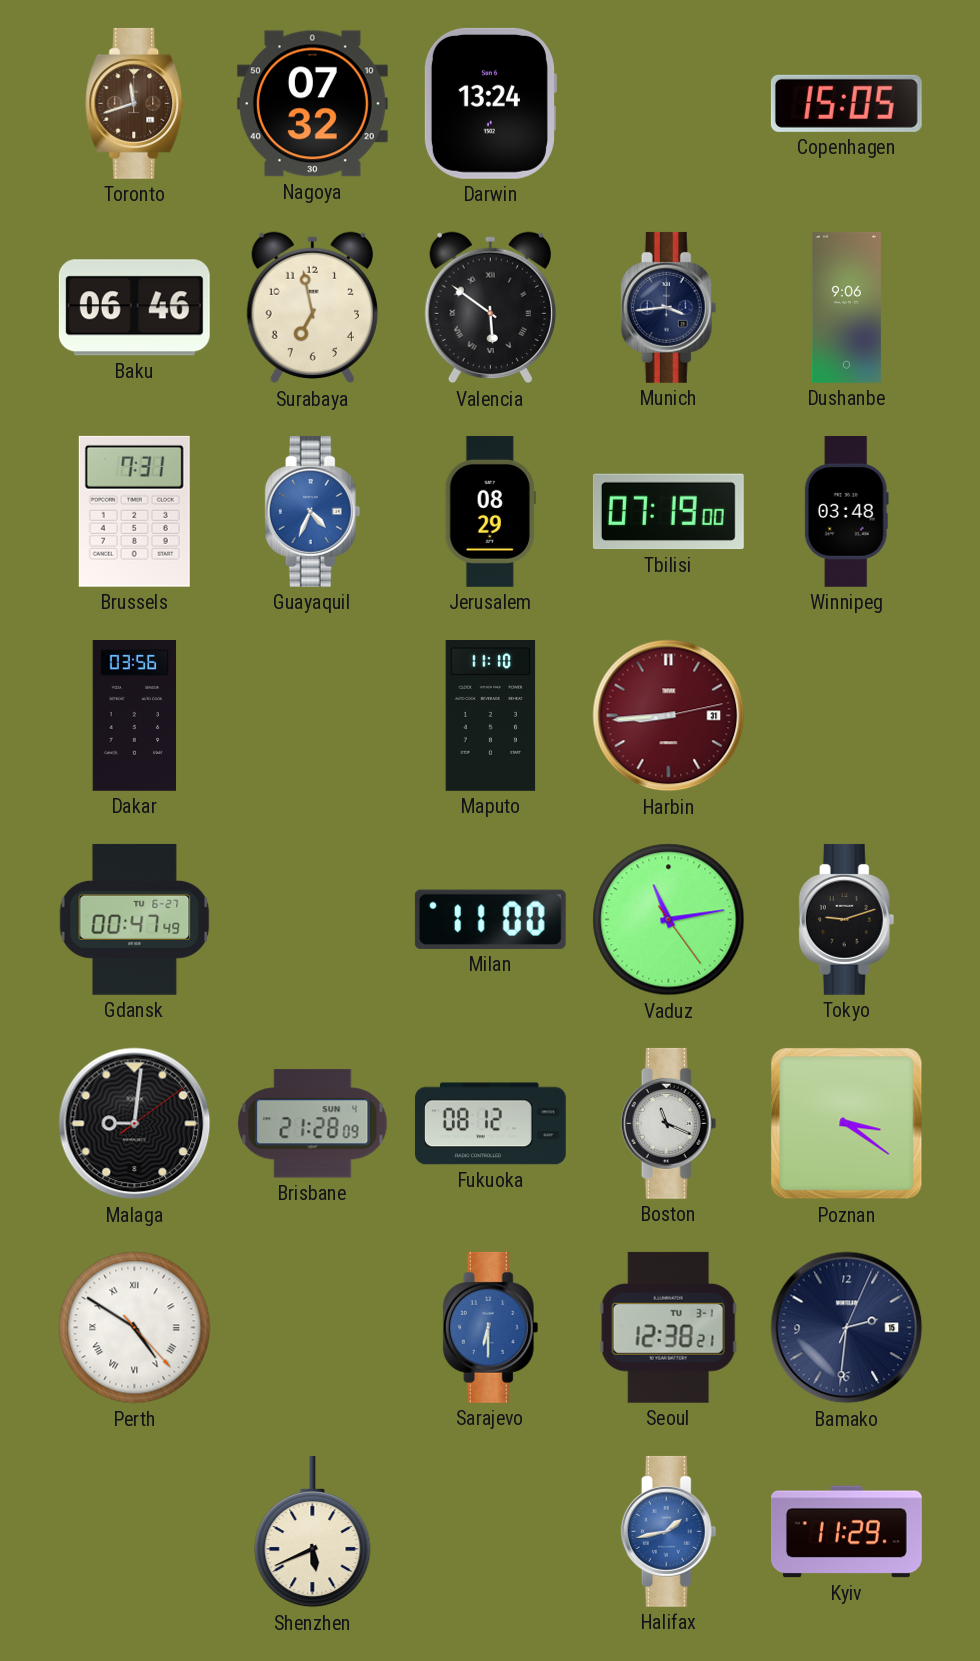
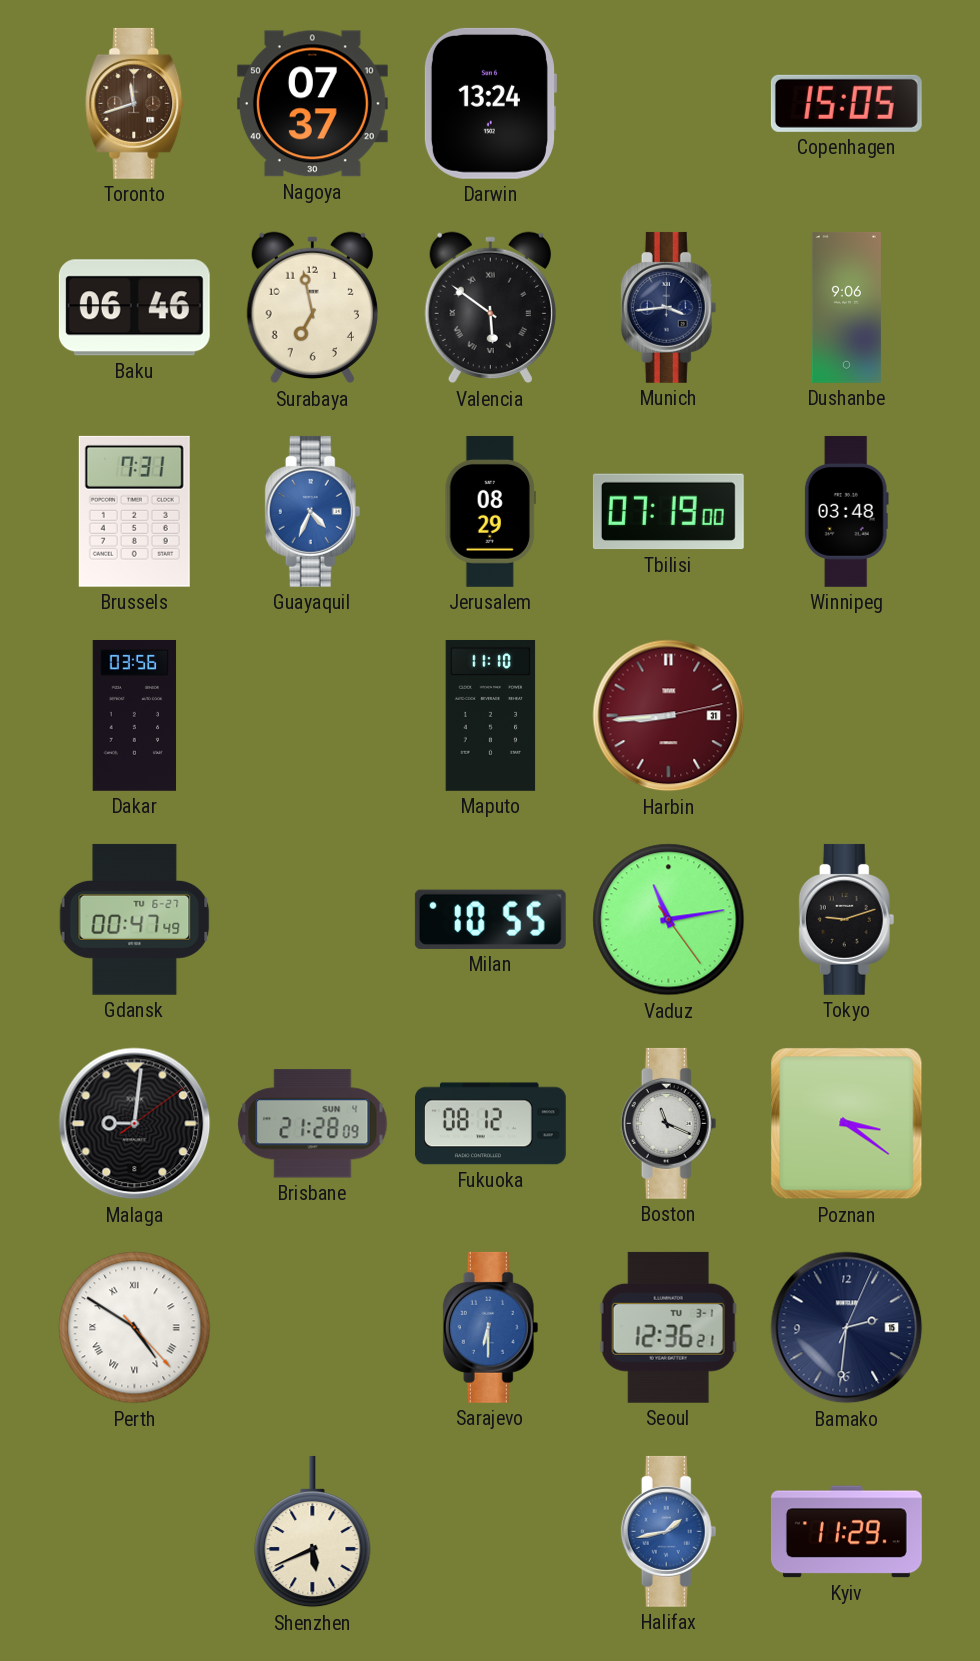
Nagoya: 07:32 -> 07:37 (312, 104)
Milan: 11:00 -> 10:55 (490, 919)
Seoul: 12:38 -> 12:36 (668, 1327)
